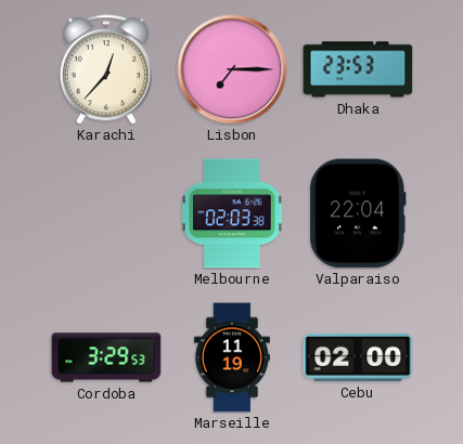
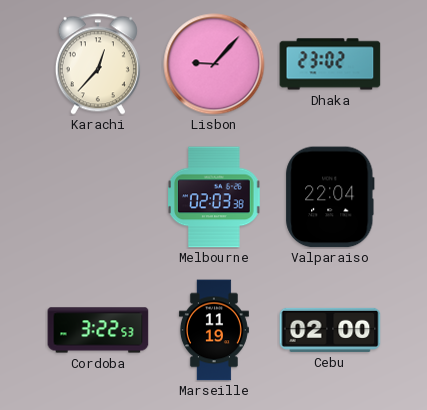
Lisbon: 7:15 -> 9:07 (214, 64)
Dhaka: 23:53 -> 23:02 (330, 64)
Cordoba: 3:29 -> 3:22 (98, 330)
